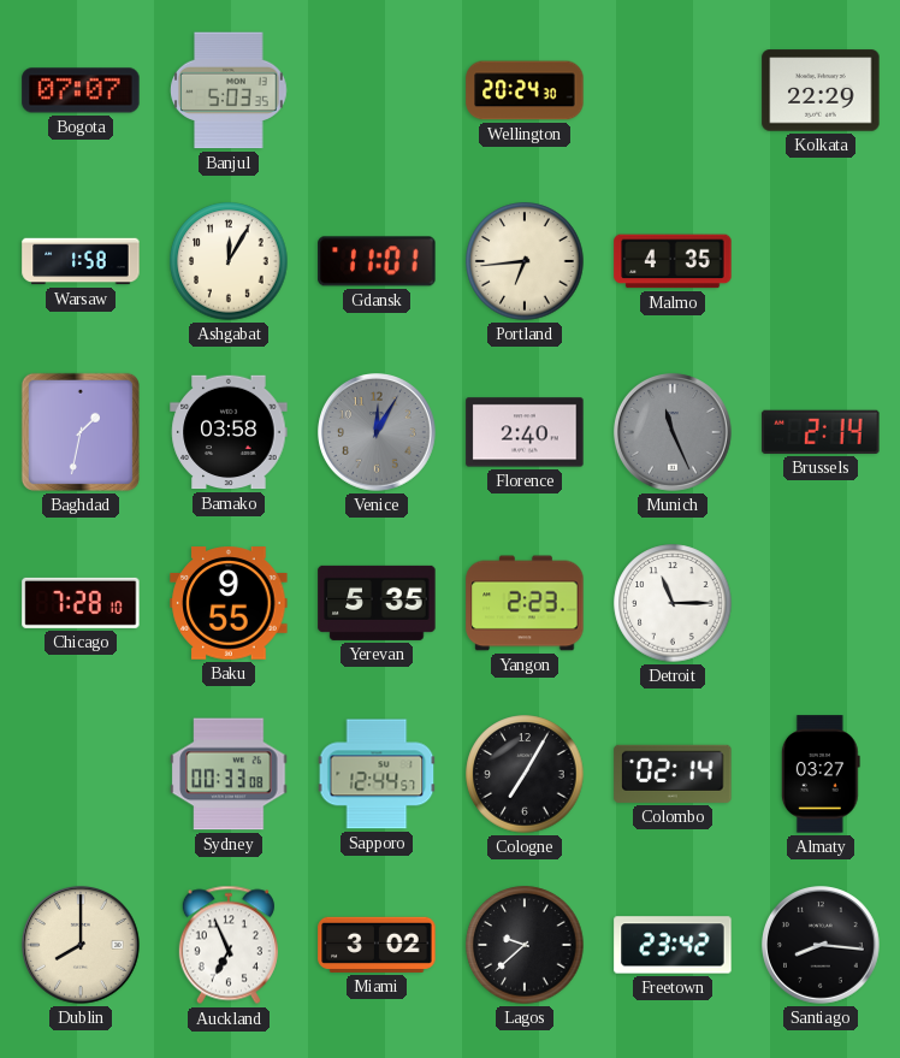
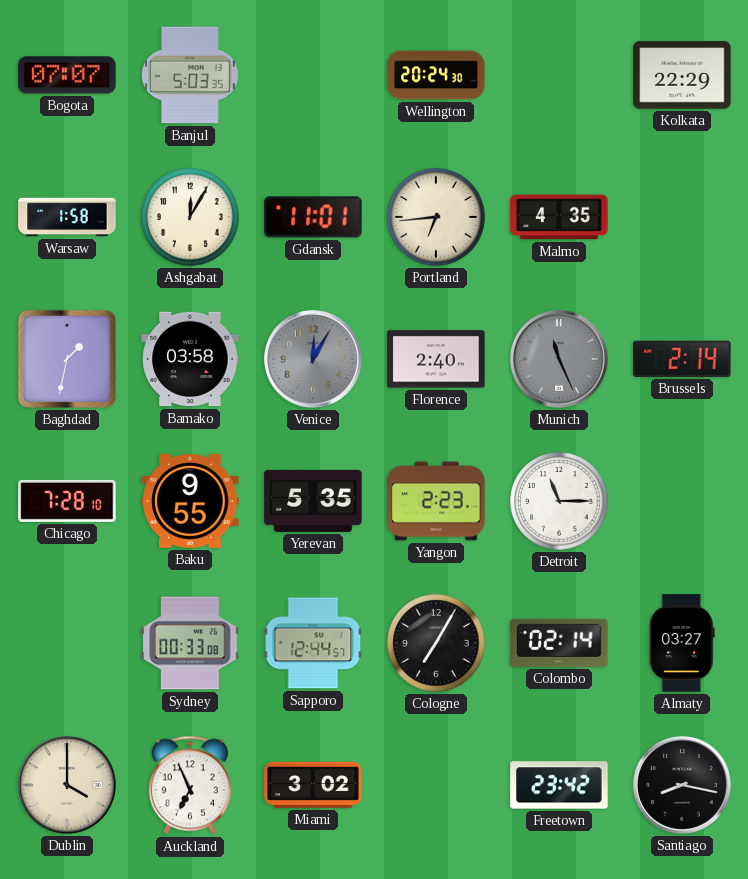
Dublin: 8:00 -> 4:00 (68, 786)
Lagos: 9:38 -> none (525, 945)
Santiago: 8:16 -> 8:17 (683, 786)
